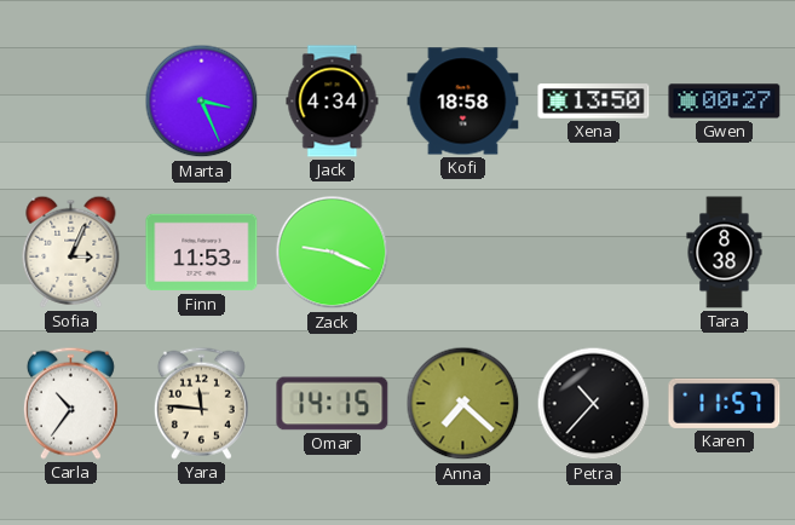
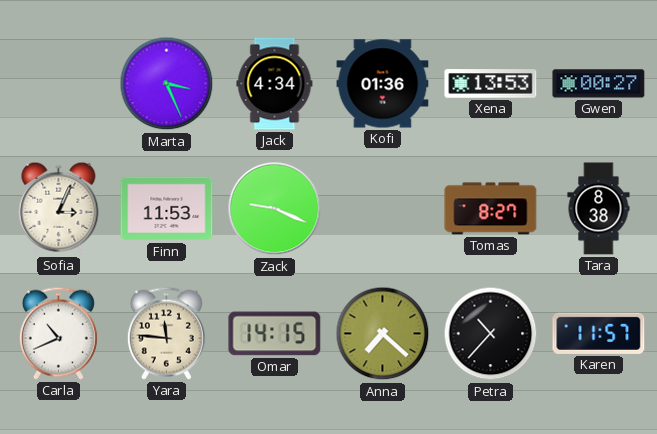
Kofi: 18:58 -> 01:36 (383, 84)
Xena: 13:50 -> 13:53 (491, 84)
Tomas: none -> 8:27 (491, 209)
Carla: 10:36 -> 10:41 (58, 333)
